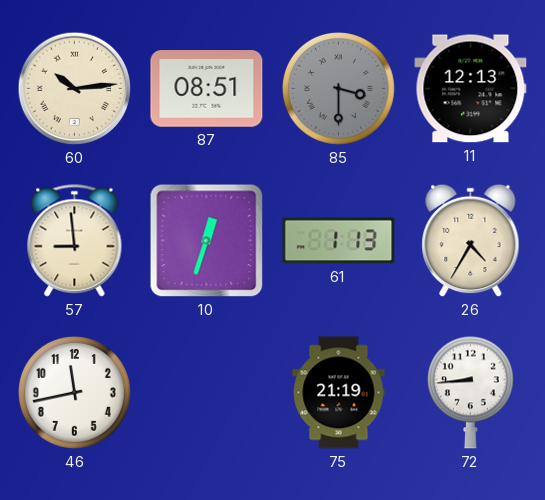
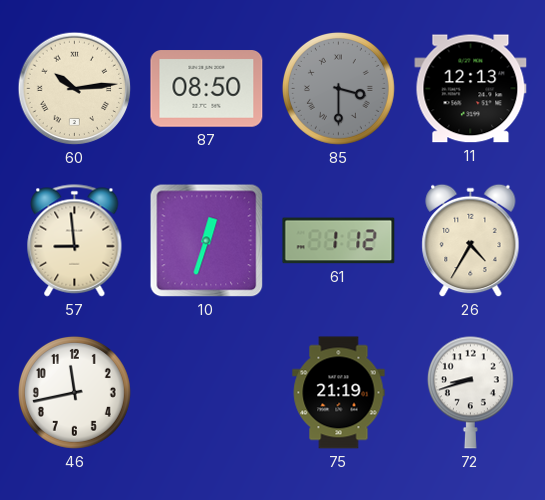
87: 08:51 -> 08:50 (207, 89)
61: 1:13 -> 1:12 (339, 241)
72: 8:44 -> 8:42 (470, 392)
